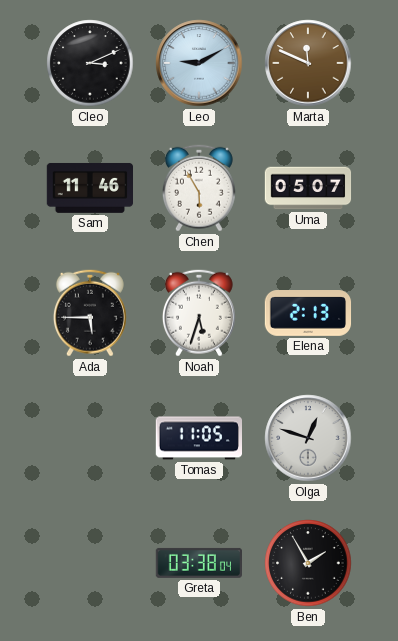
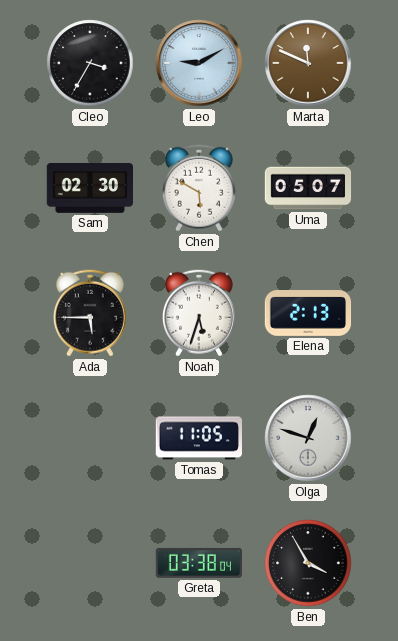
Cleo: 3:11 -> 3:35 (90, 63)
Sam: 11:46 -> 02:30 (90, 188)
Chen: 5:55 -> 5:50 (199, 188)
Ben: 1:55 -> 3:55 (308, 563)
